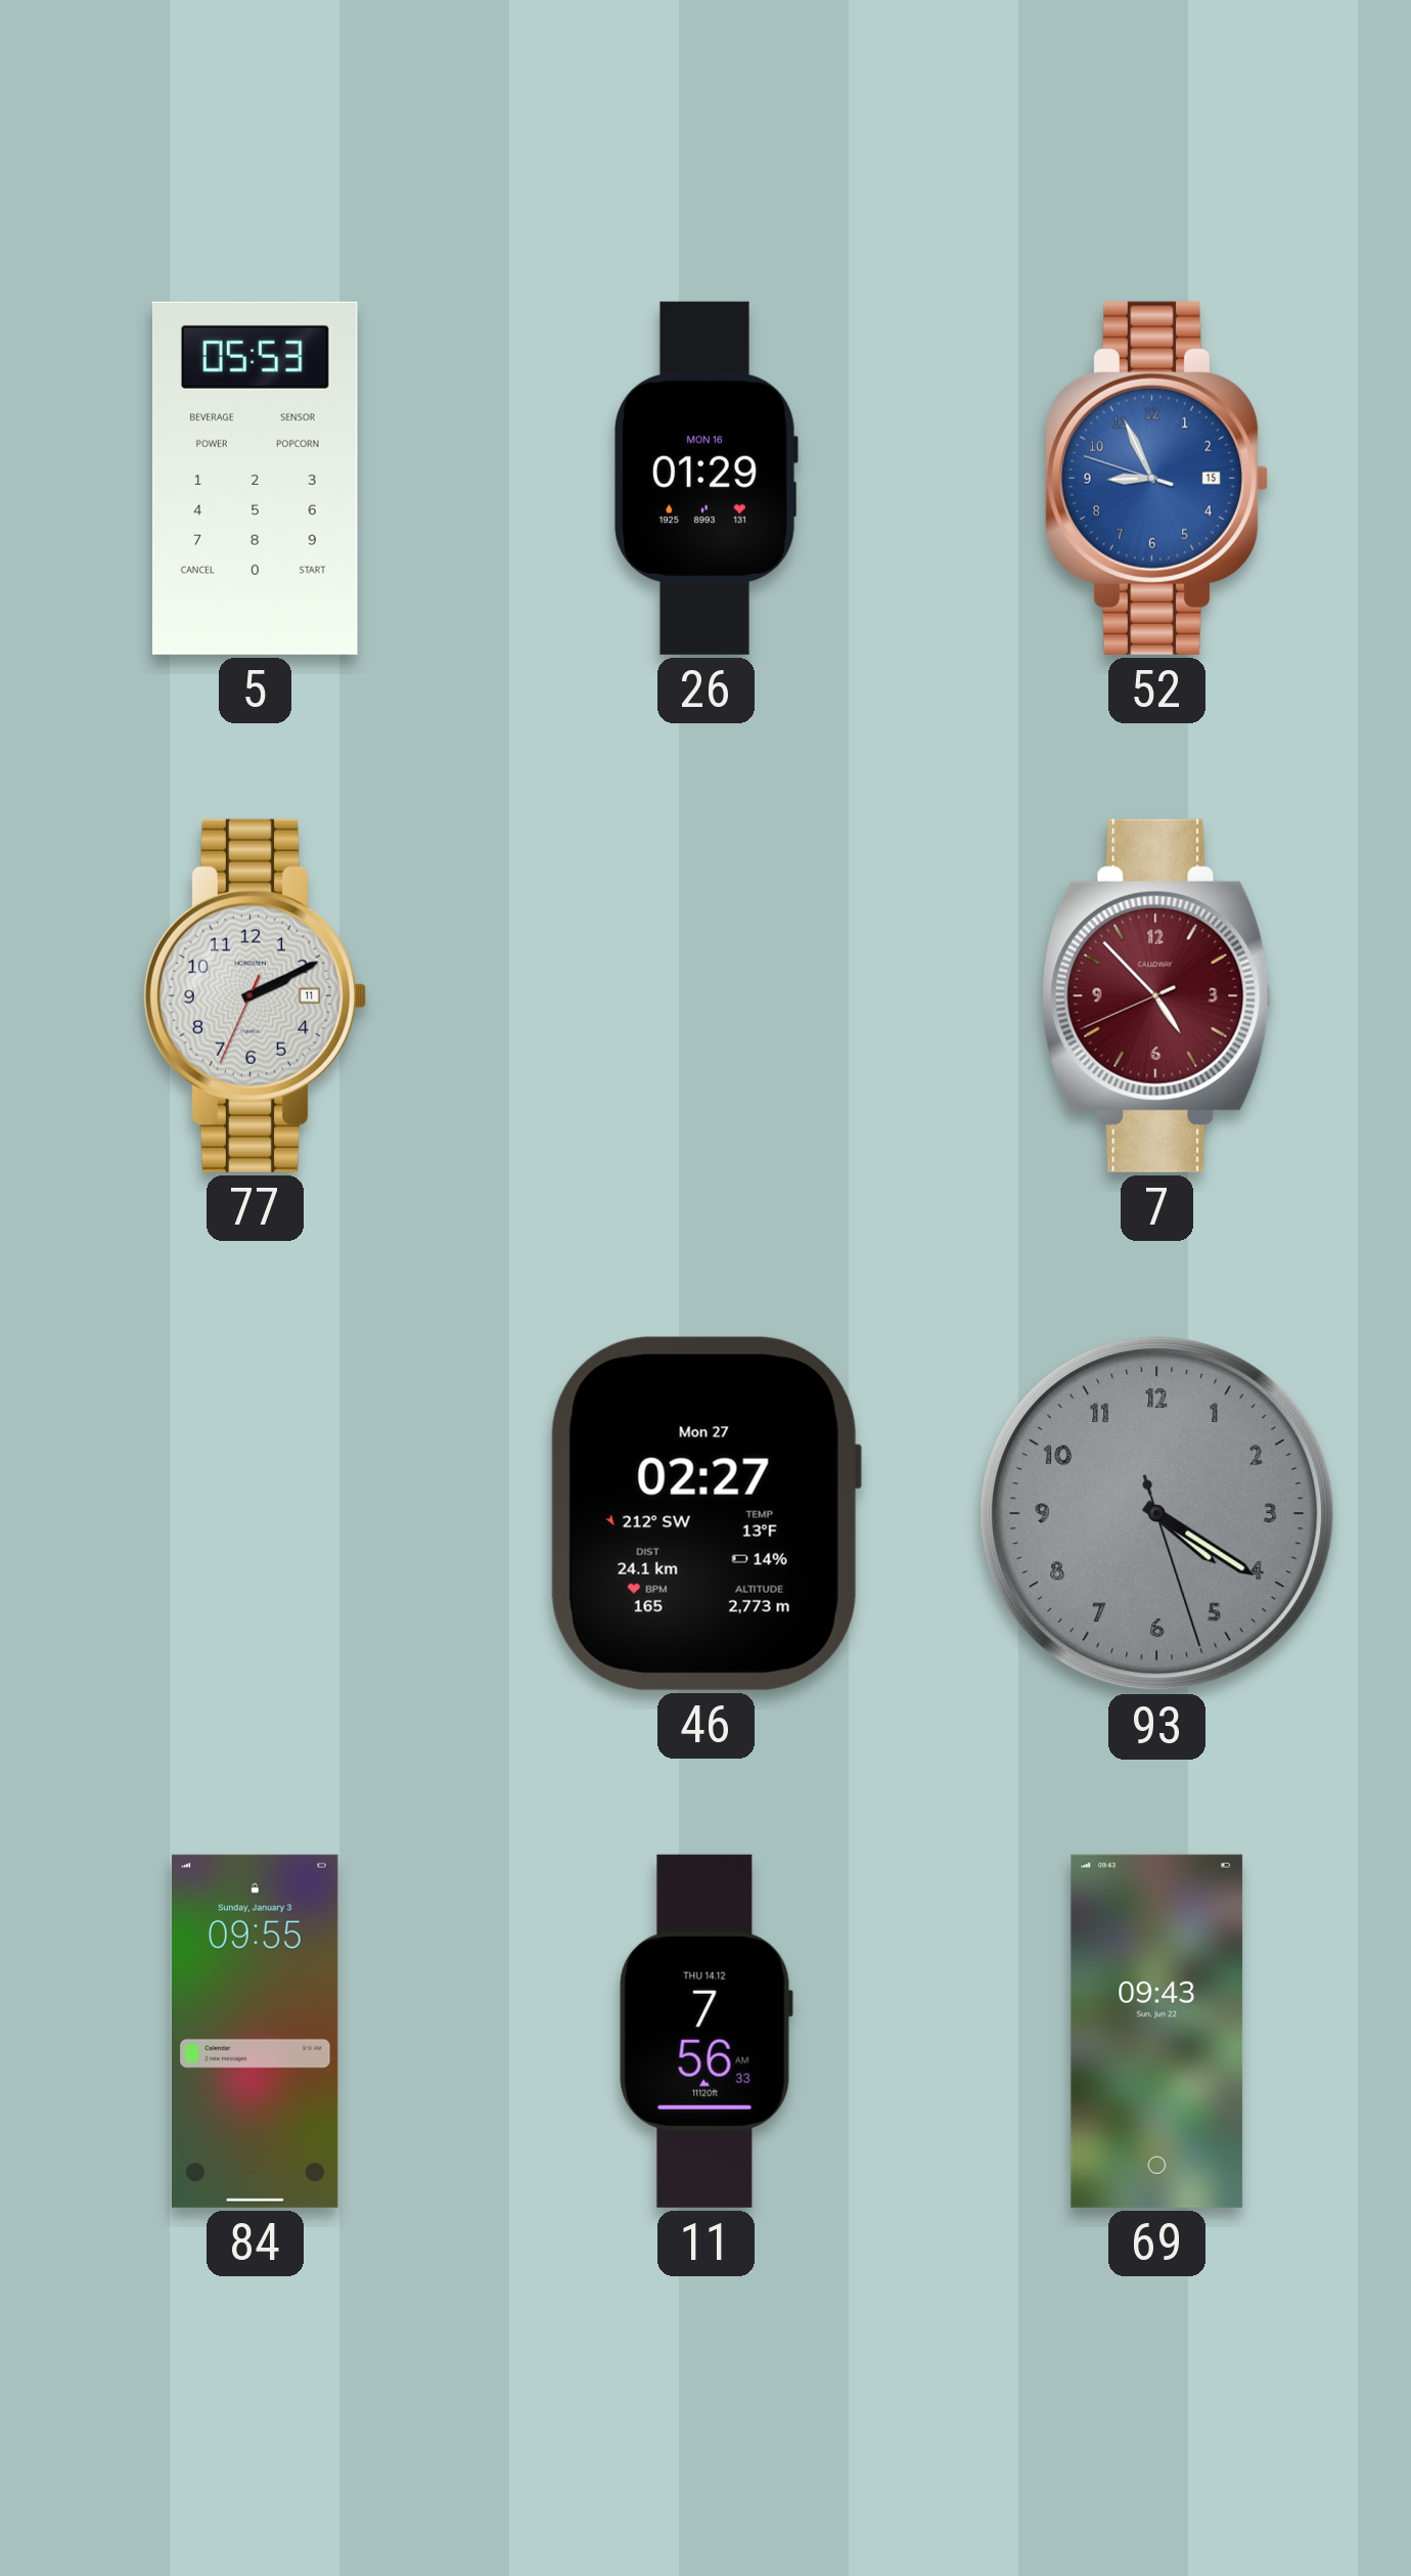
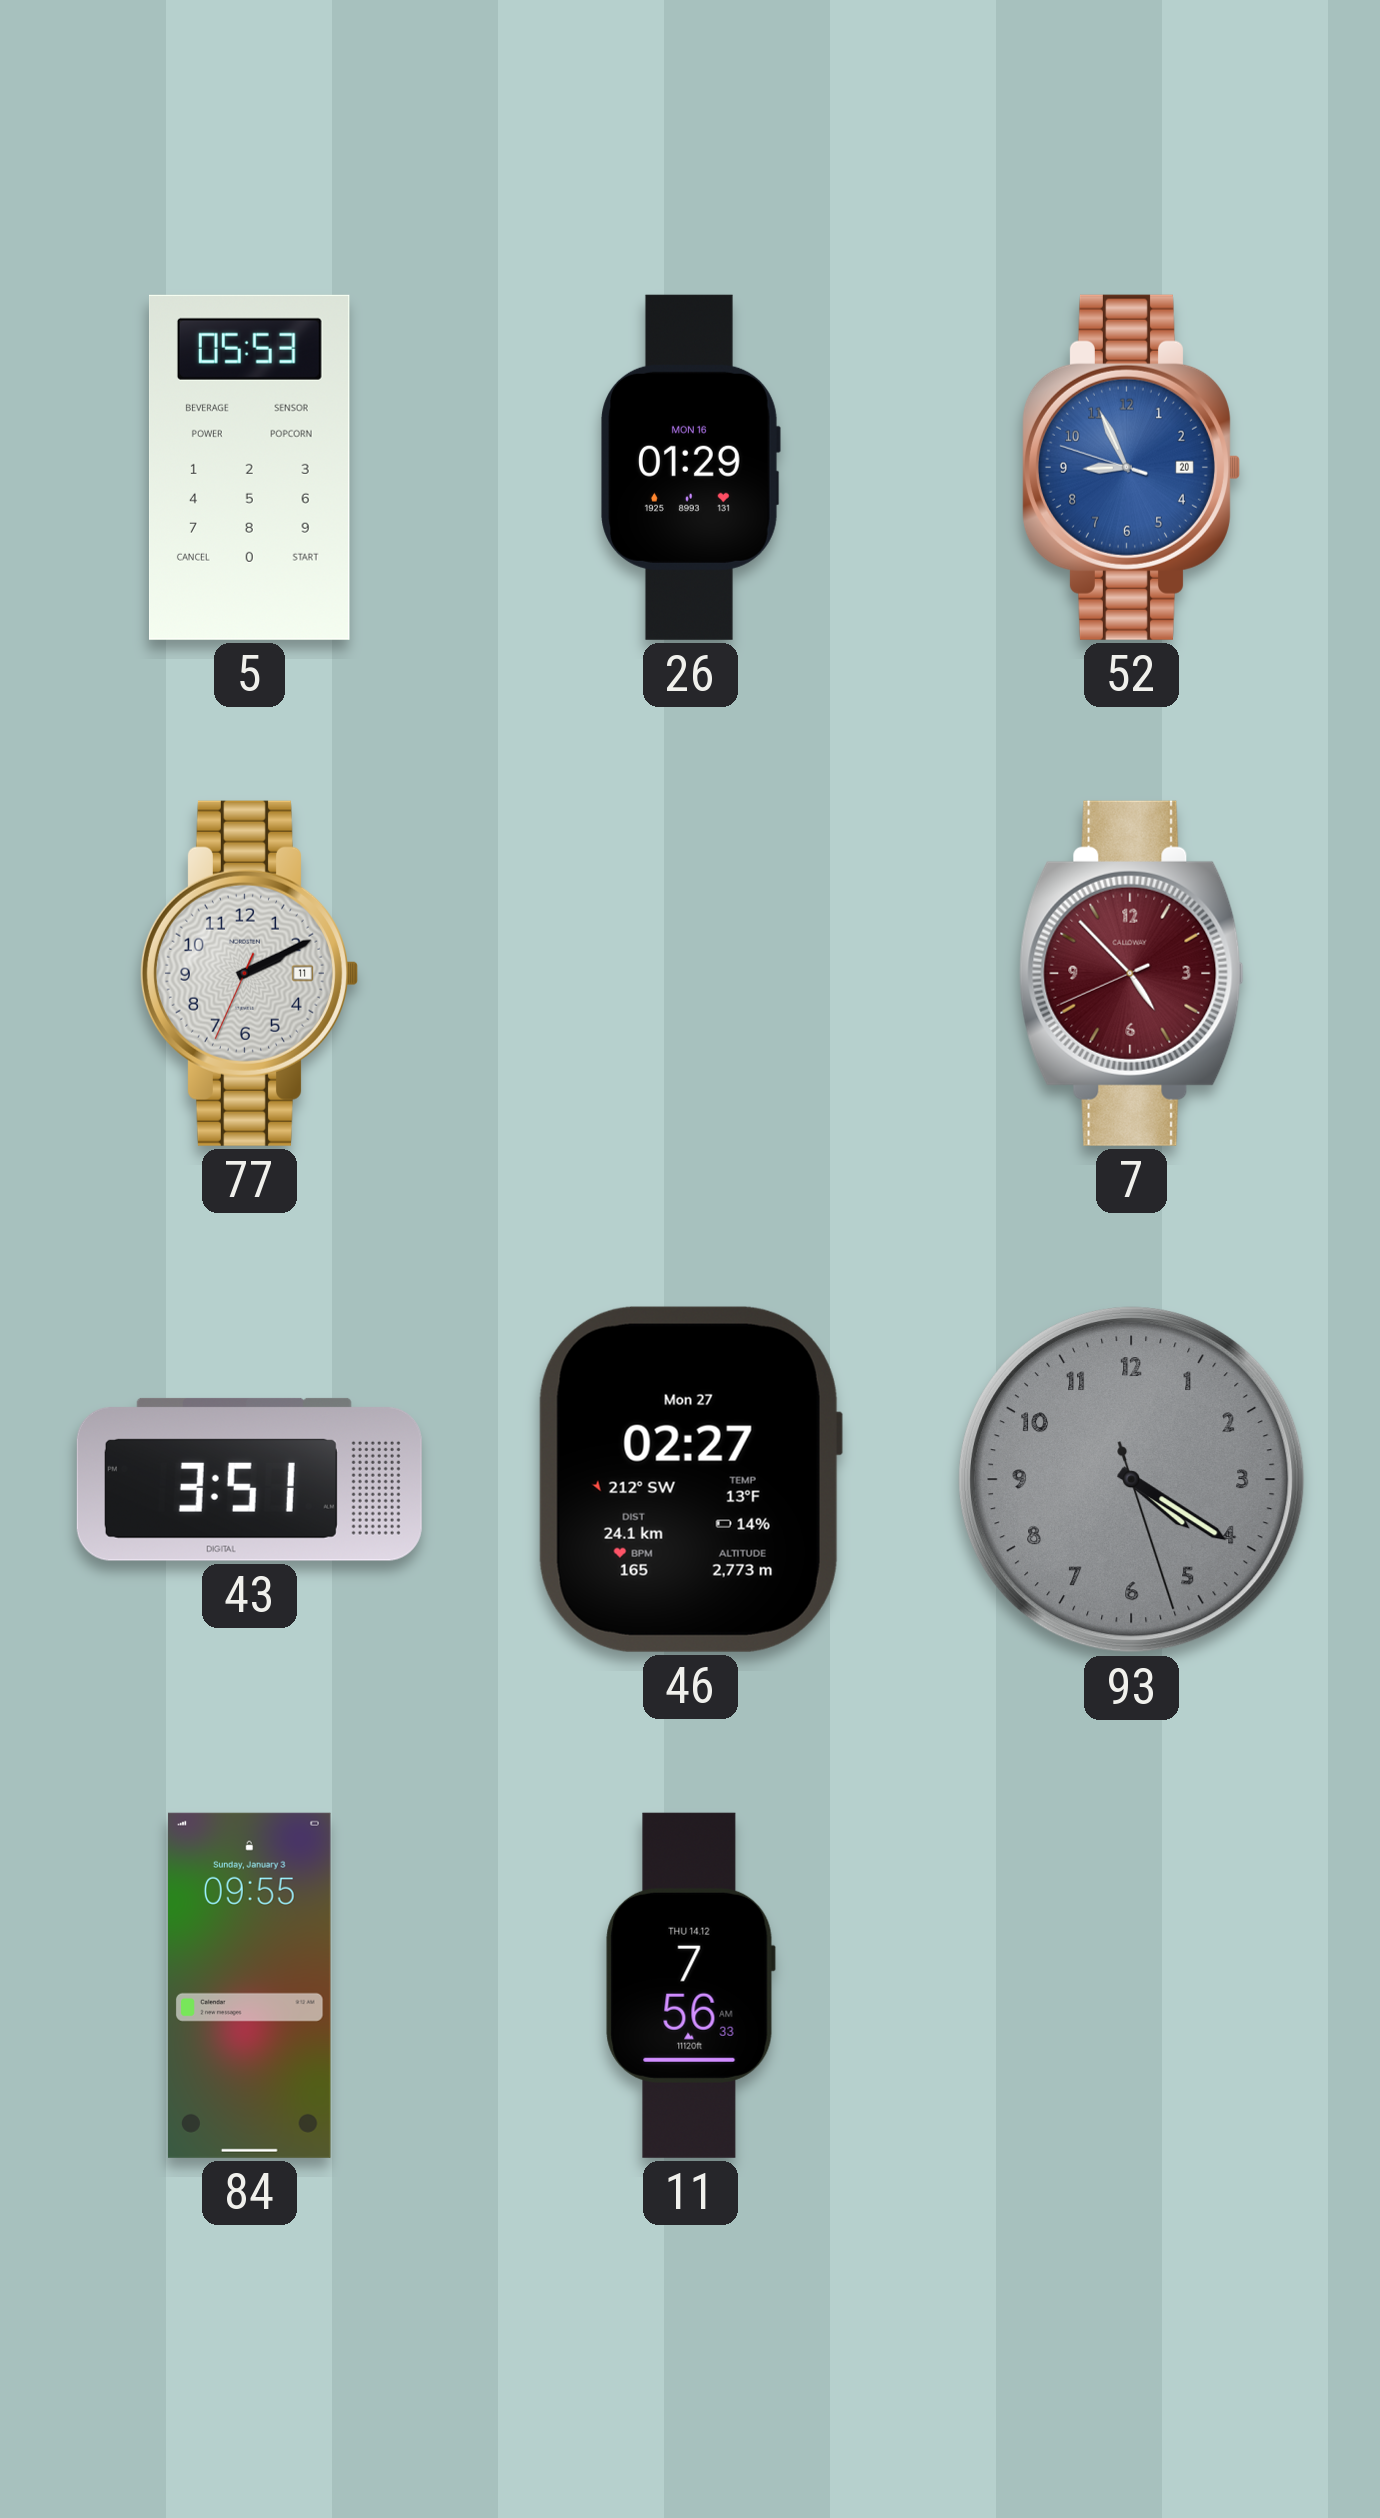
52 date: 15 -> 20 (1131, 467)
43: none -> 3:51 (249, 1479)
69: 09:43 -> none (1157, 2031)
